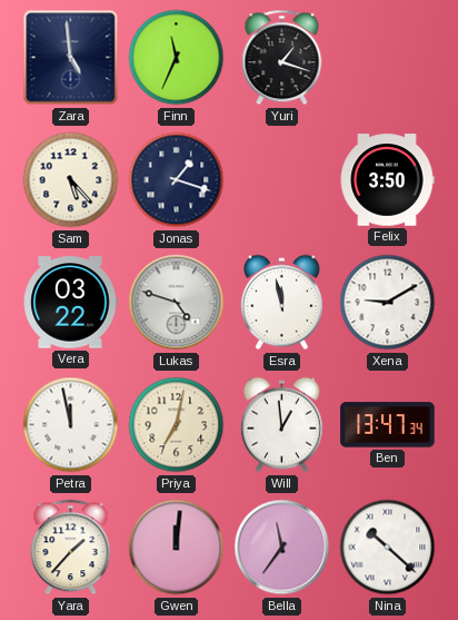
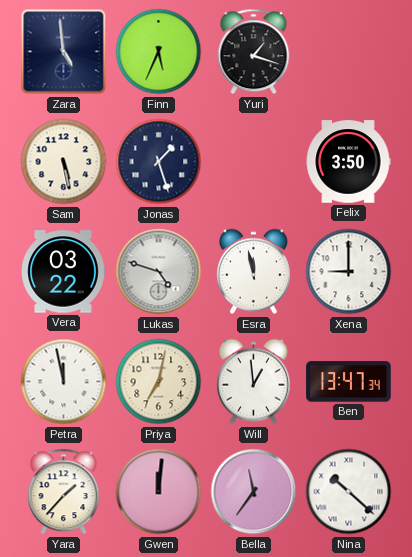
Finn: 11:34 -> 5:34 (159, 52)
Sam: 5:23 -> 5:28 (64, 162)
Jonas: 1:18 -> 1:27 (159, 162)
Xena: 9:10 -> 9:00 (349, 272)
